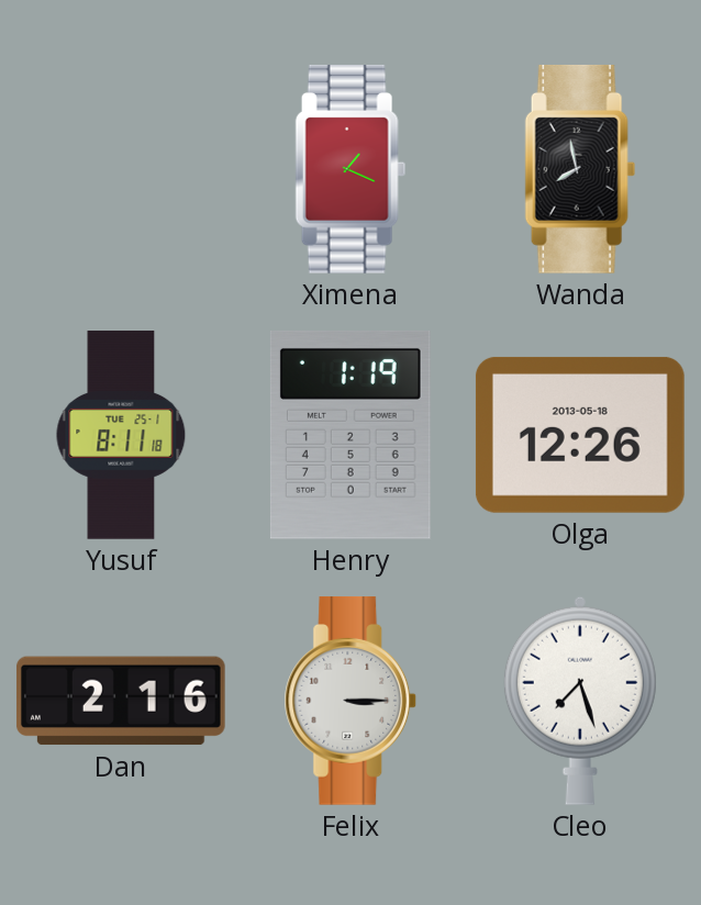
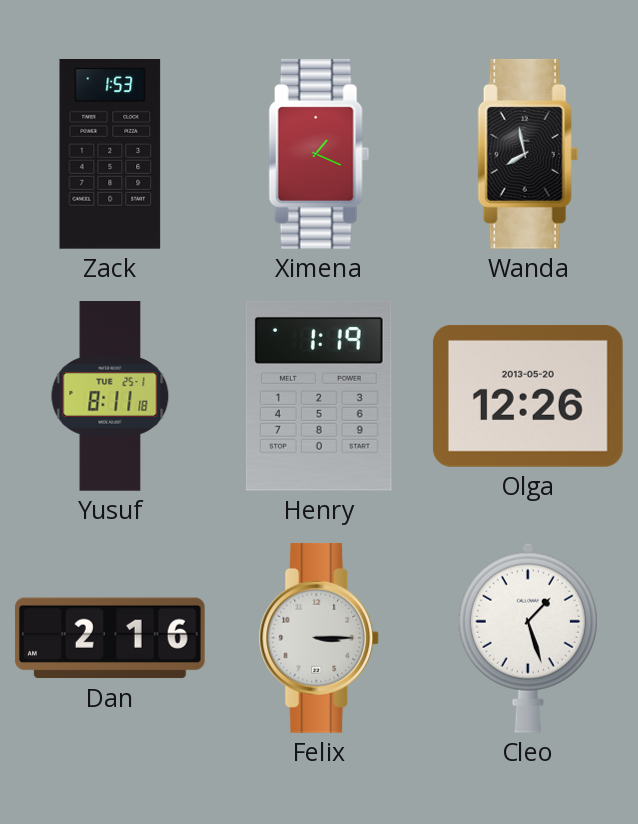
Zack: none -> 1:53 (110, 155)
Olga date: 2013-05-18 -> 2013-05-20 (528, 396)
Cleo: 7:27 -> 1:27 (528, 638)
